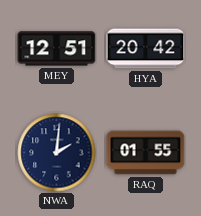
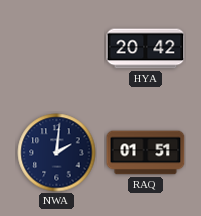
MEY: 12:51 -> none (57, 49)
RAQ: 01:55 -> 01:51 (146, 153)
